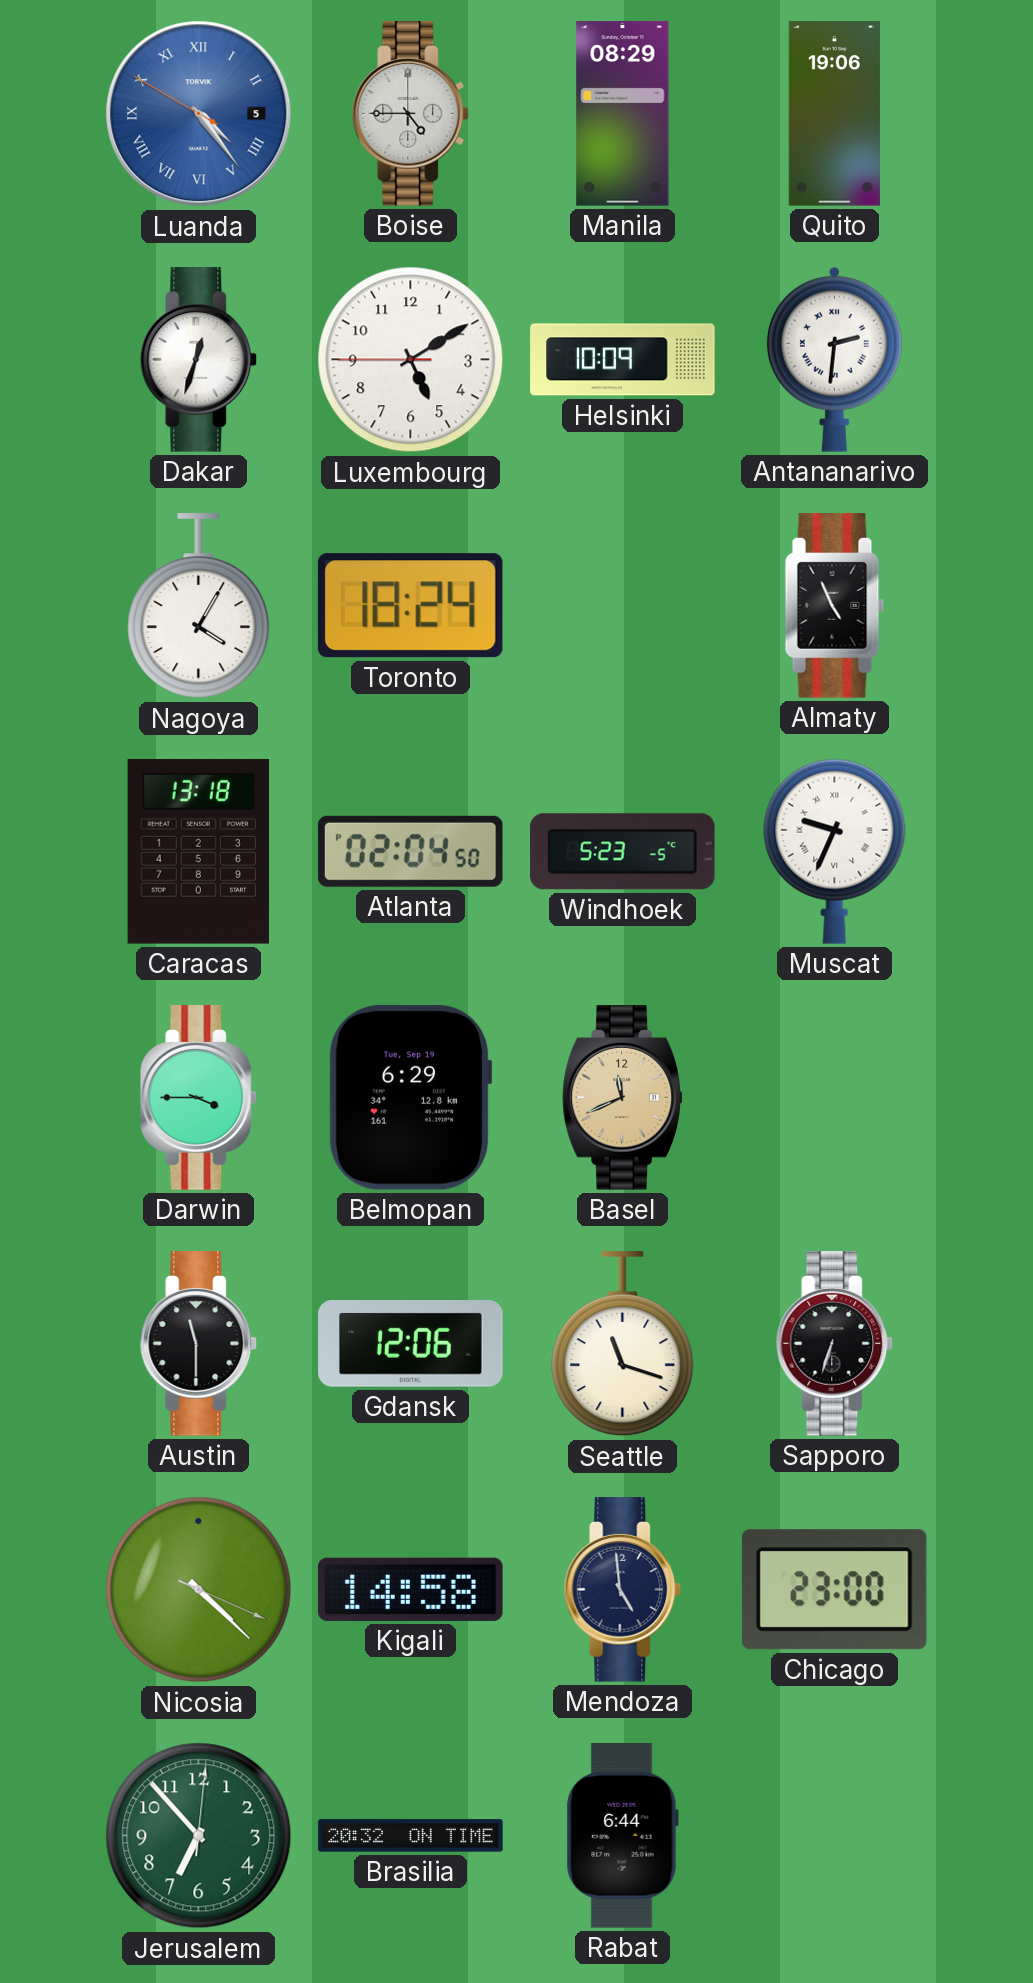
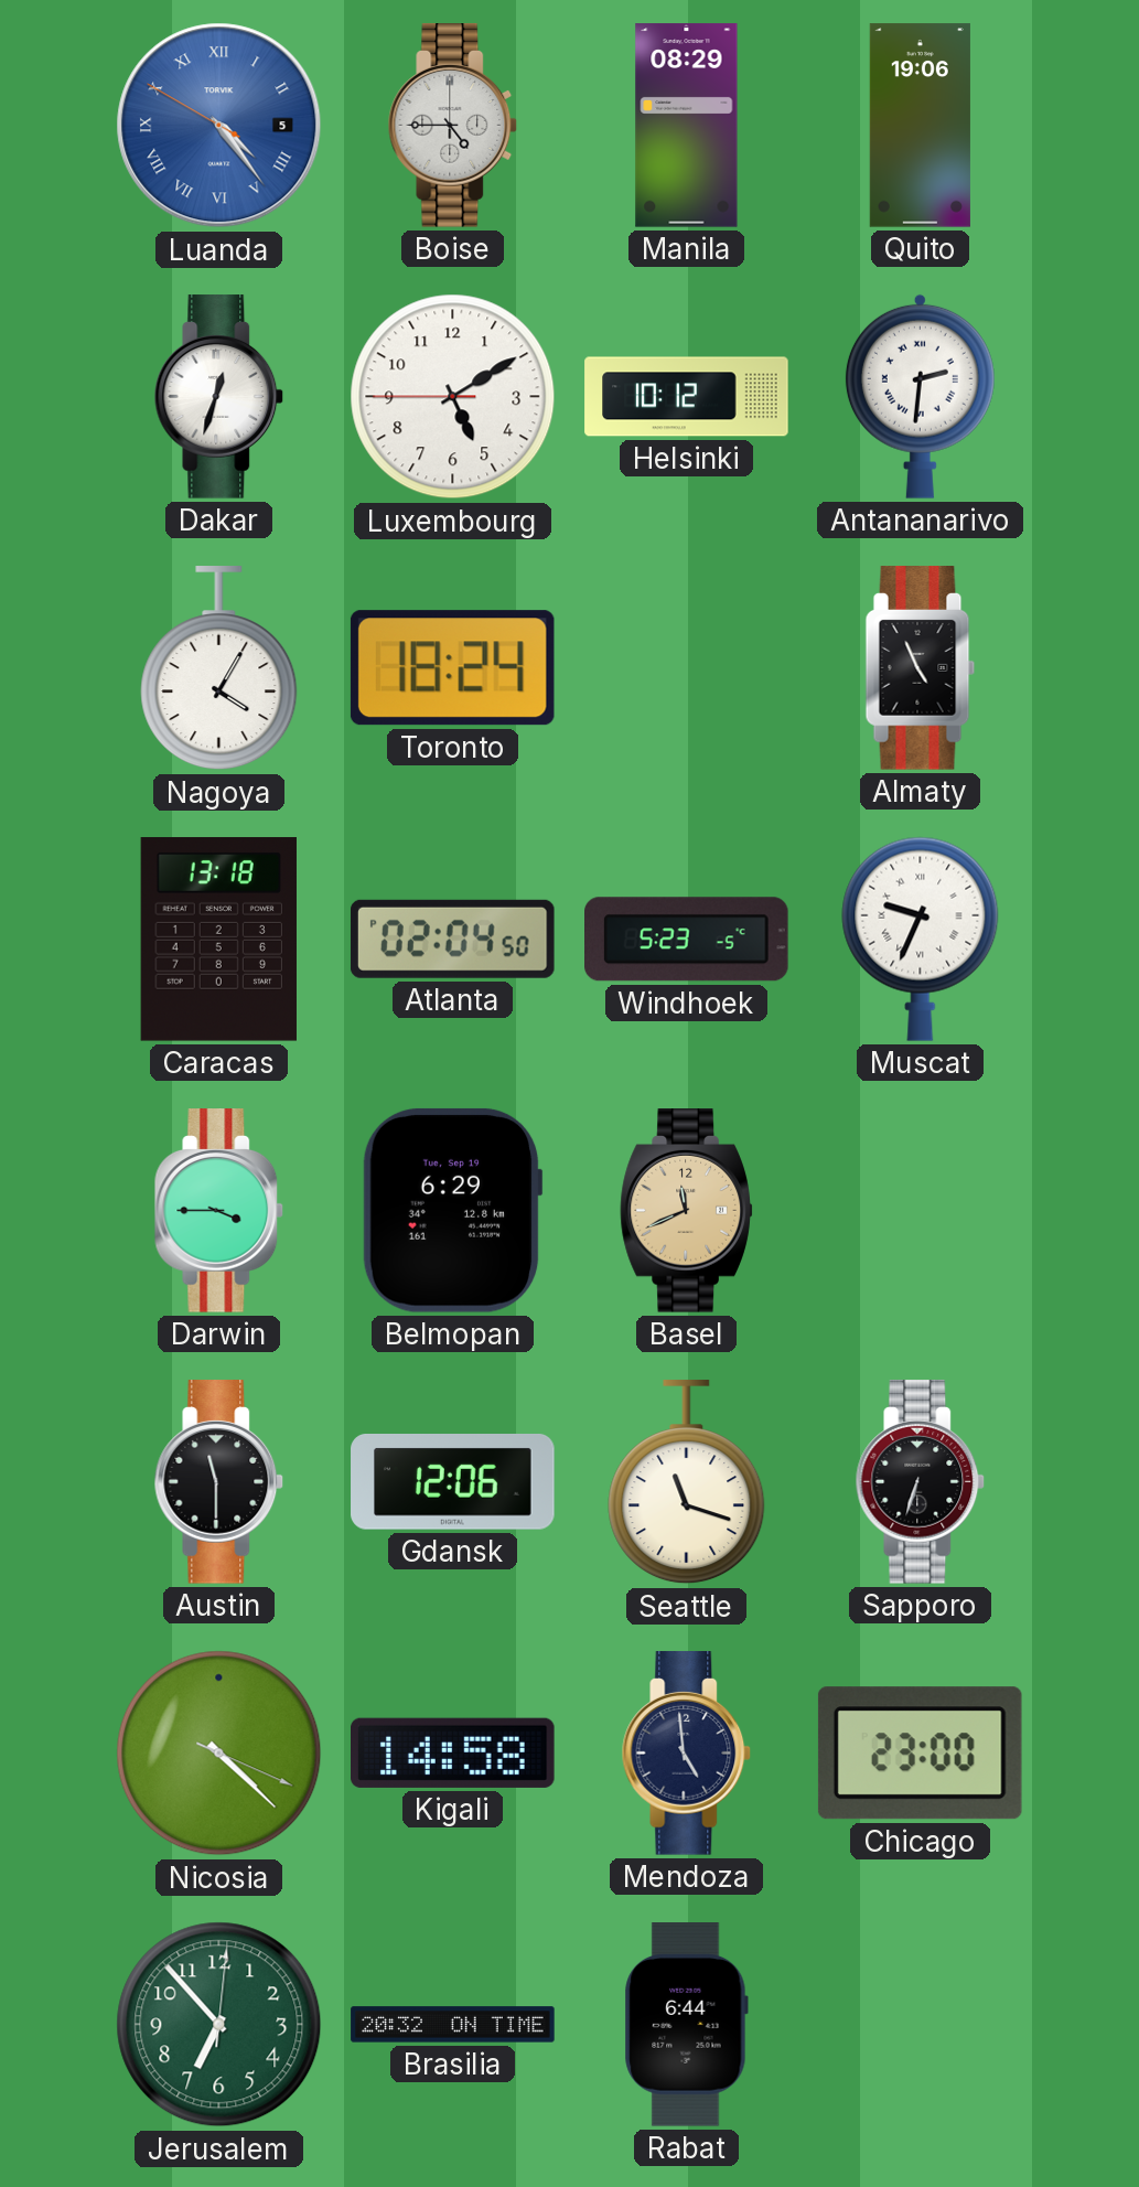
Helsinki: 10:09 -> 10:12 (687, 397)
